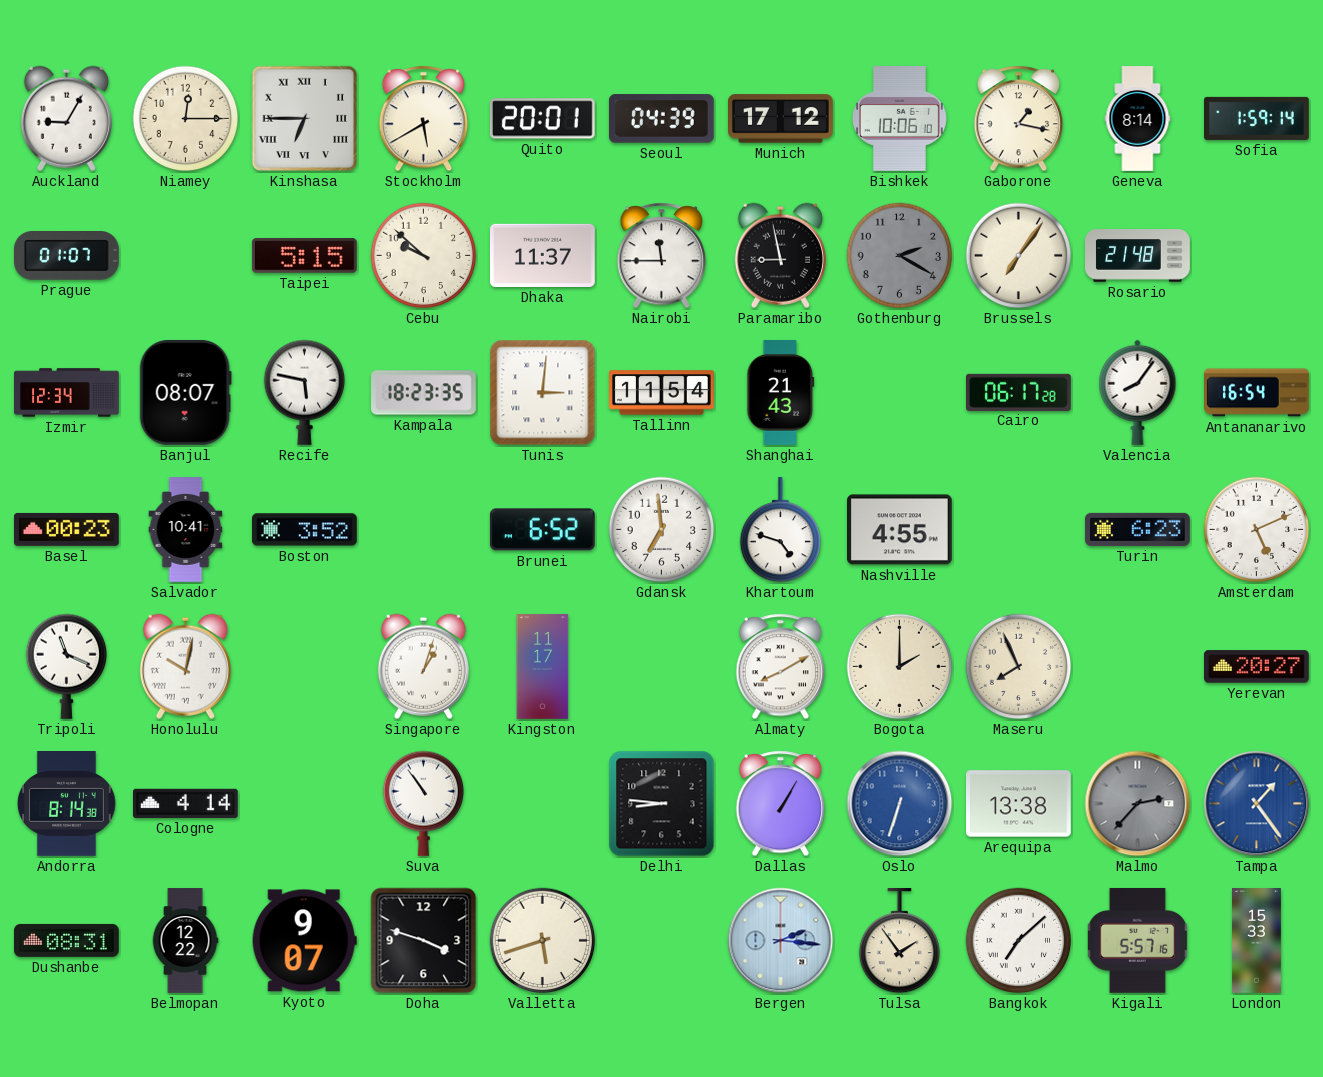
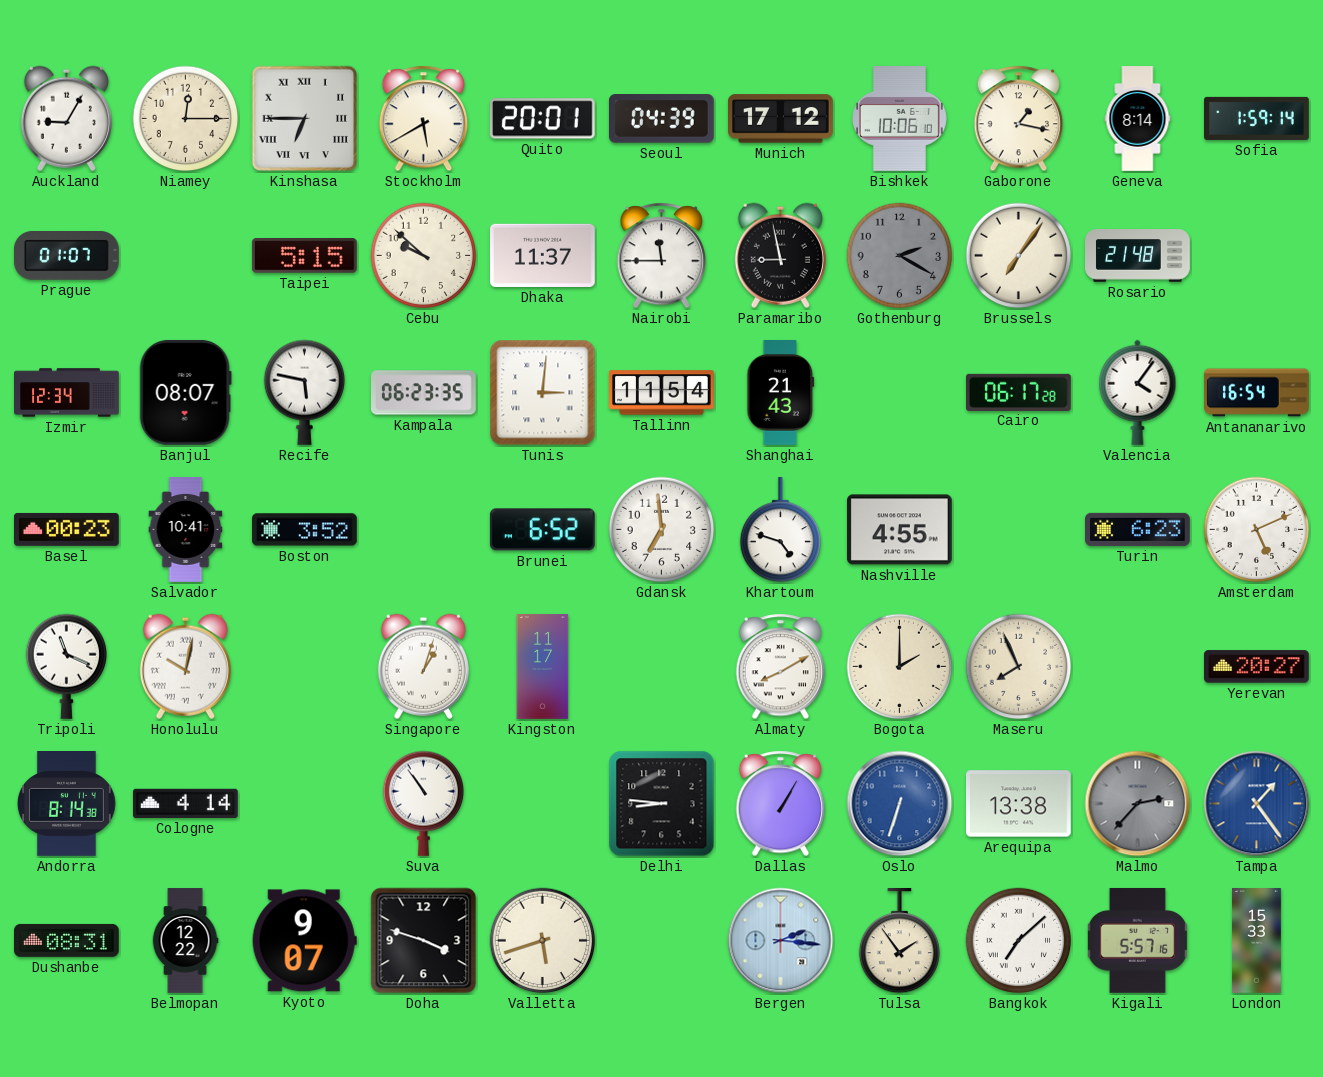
Kampala: 18:23 -> 06:23 (424, 393)
Valencia: 8:06 -> 4:06 (1138, 392)
